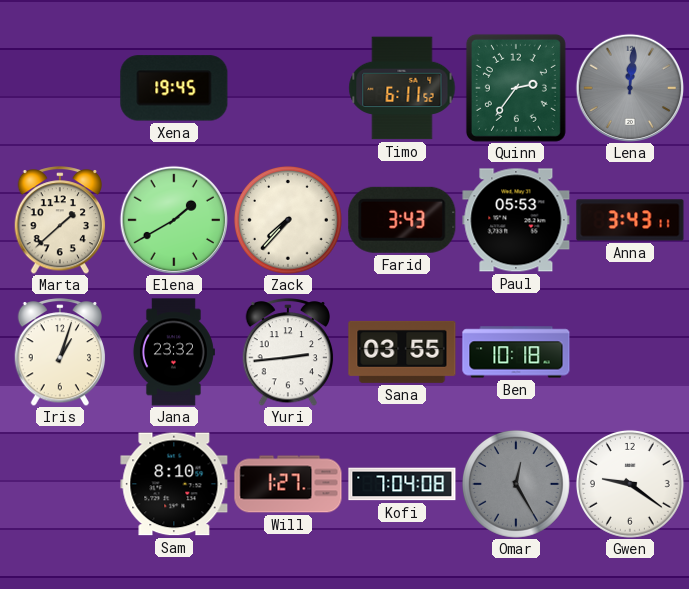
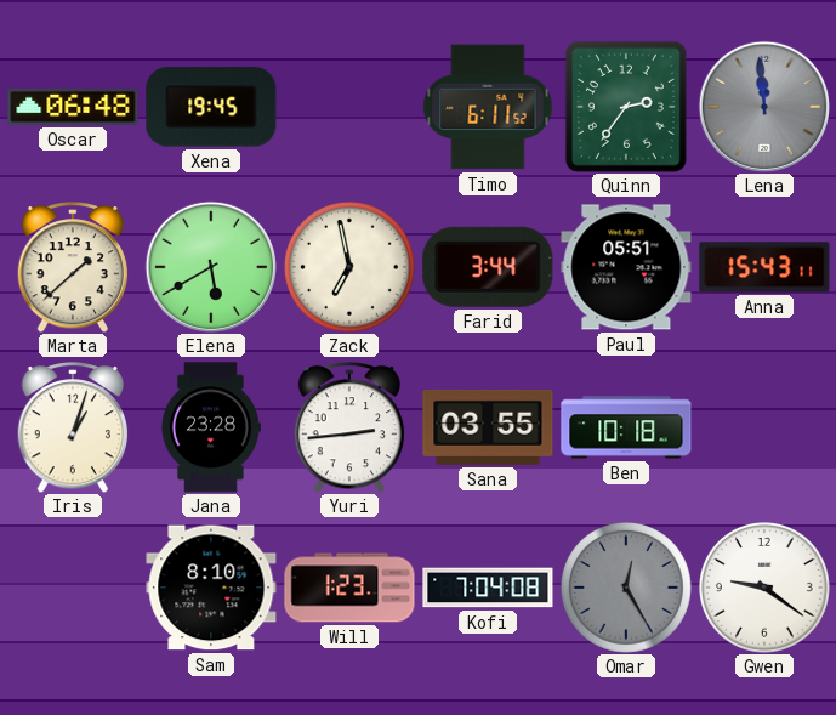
Oscar: none -> 06:48 (73, 107)
Lena: 12:01 -> 11:59 (763, 106)
Elena: 1:40 -> 5:40 (210, 266)
Zack: 7:37 -> 6:58 (349, 267)
Farid: 3:43 -> 3:44 (488, 267)
Paul: 05:53 -> 05:51 (626, 267)
Anna: 3:43 -> 15:43 (764, 267)
Jana: 23:32 -> 23:28 (210, 427)
Will: 1:27 -> 1:23 (349, 588)
